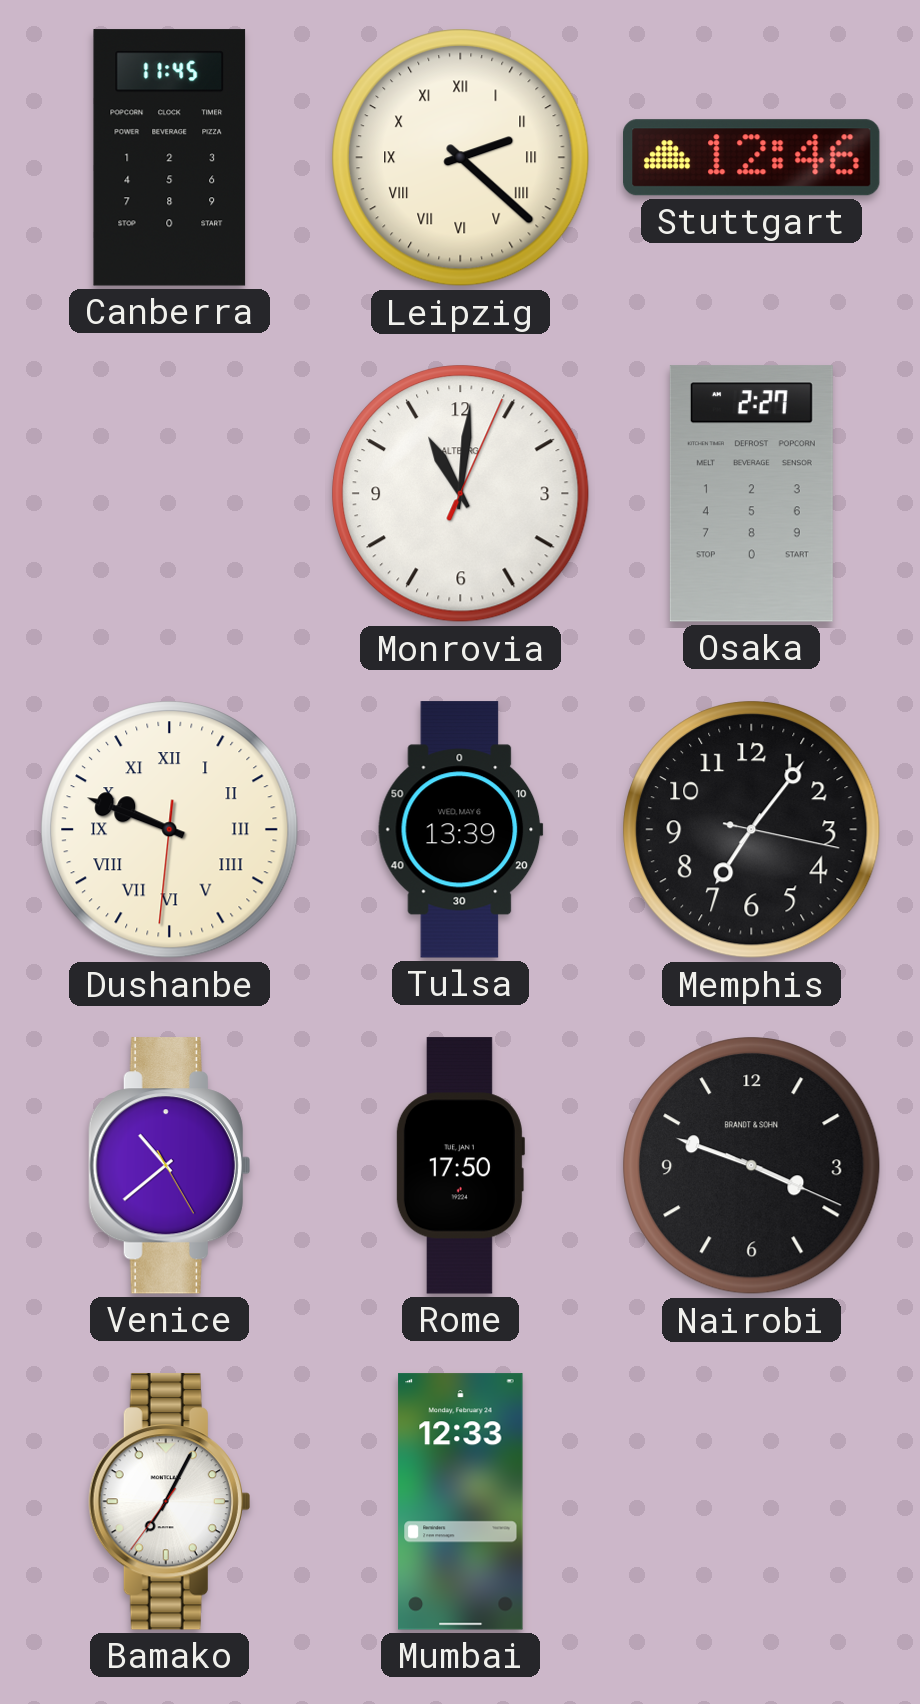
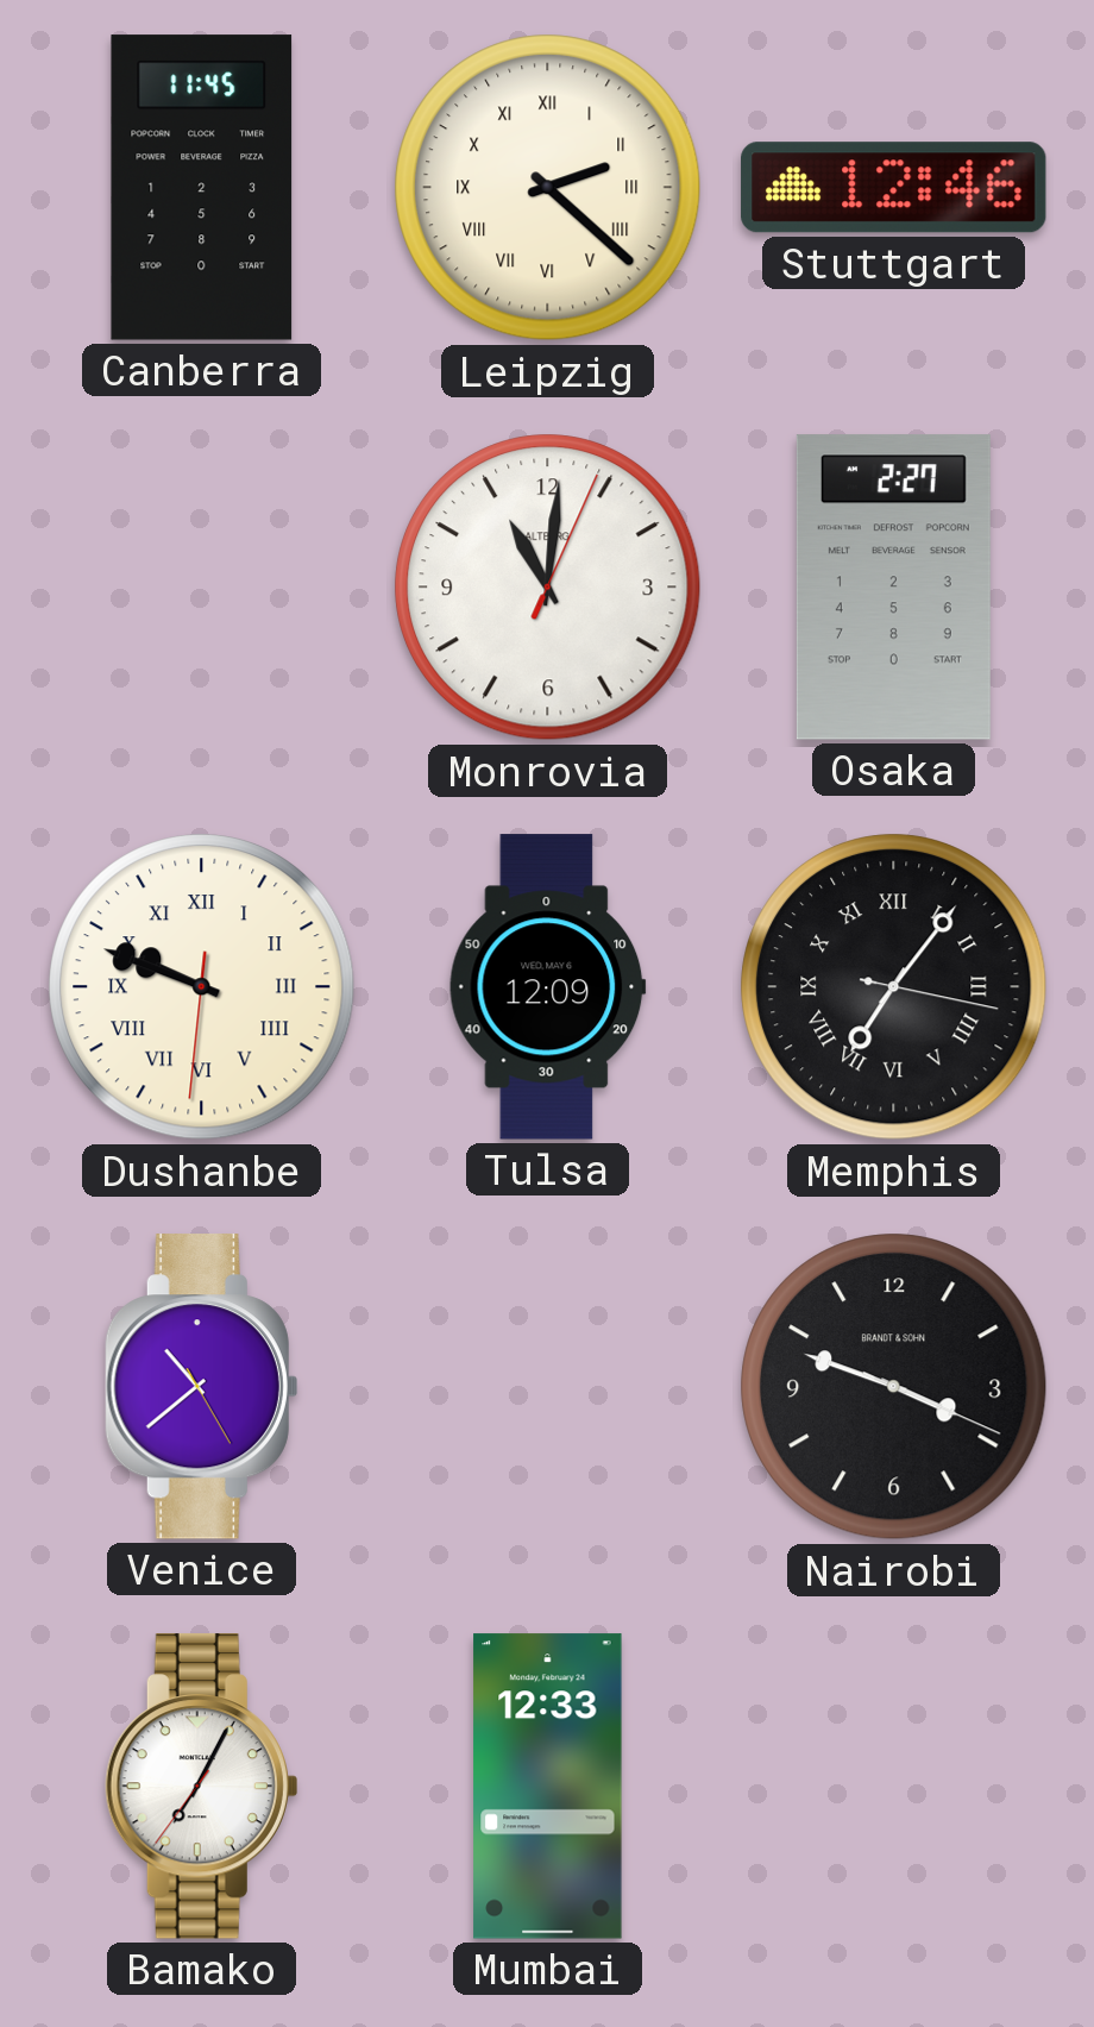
Tulsa: 13:39 -> 12:09 (548, 987)
Memphis numerals: Arabic -> Roman (894, 987)
Rome: 17:50 -> none (460, 1166)
